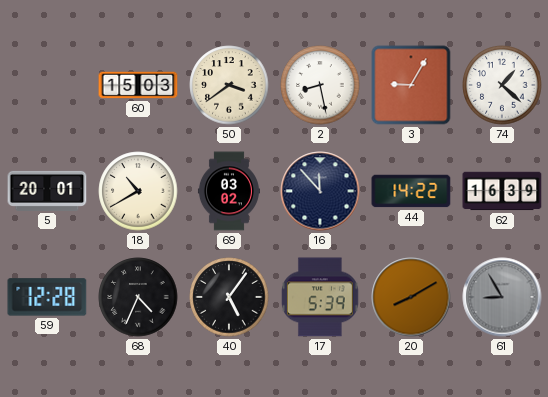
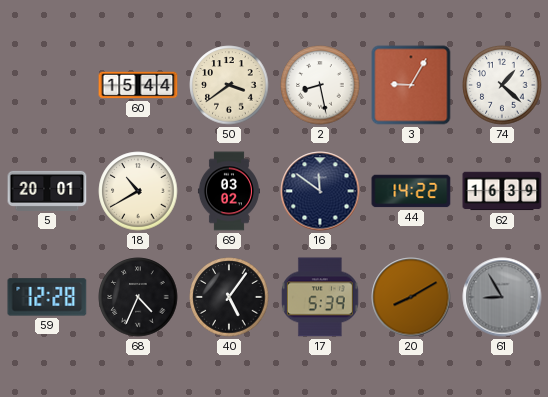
60: 15:03 -> 15:44 (138, 85)
16: 11:53 -> 11:51 (320, 191)
